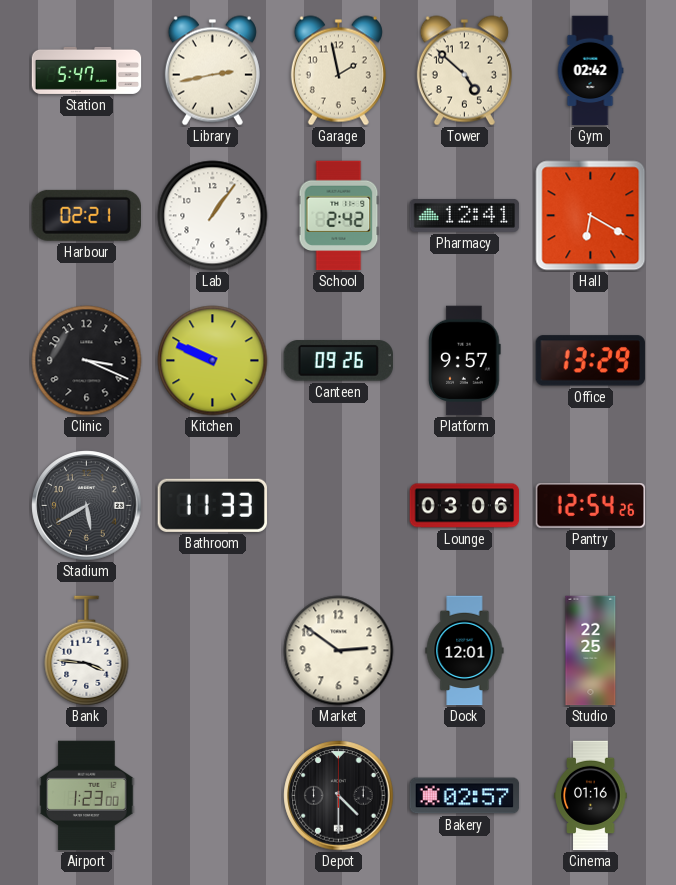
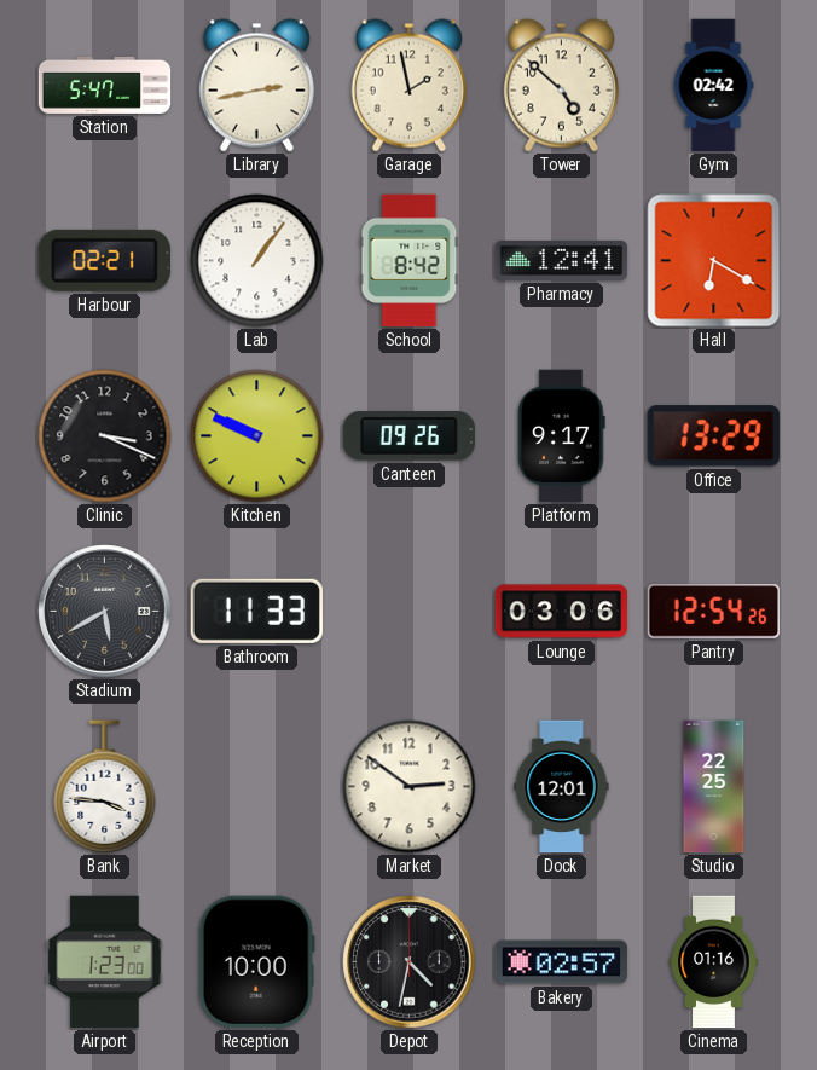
School: 2:42 -> 8:42 (410, 261)
Platform: 9:57 -> 9:17 (562, 436)
Reception: none -> 10:00 (256, 962)
Depot: 4:30 -> 4:32 (410, 962)
